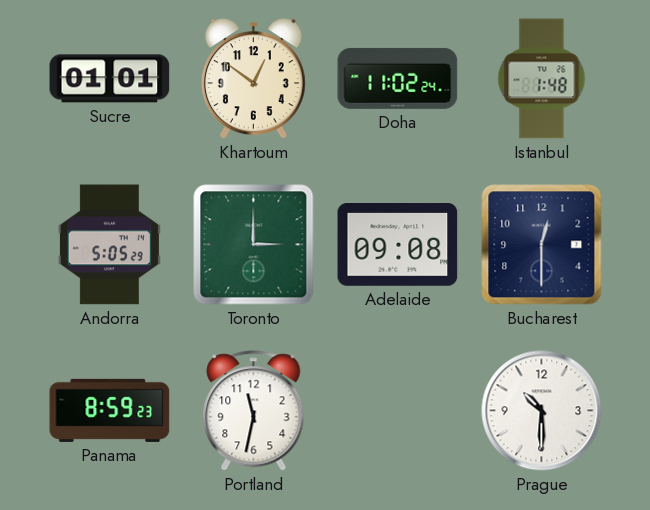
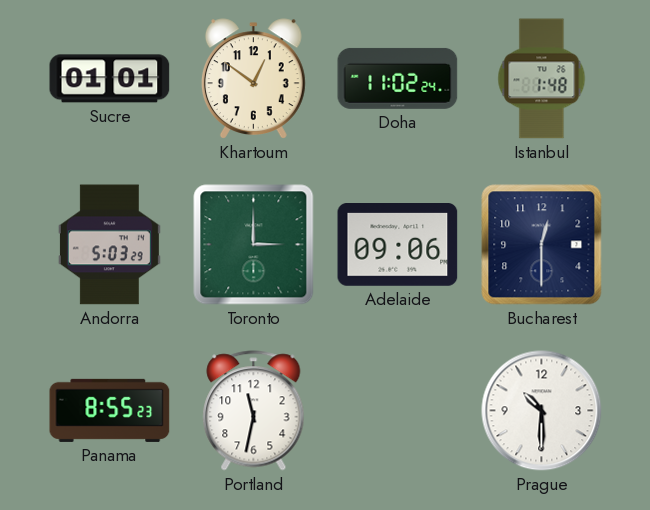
Andorra: 5:05 -> 5:03 (109, 245)
Adelaide: 09:08 -> 09:06 (398, 245)
Panama: 8:59 -> 8:55 (110, 410)
